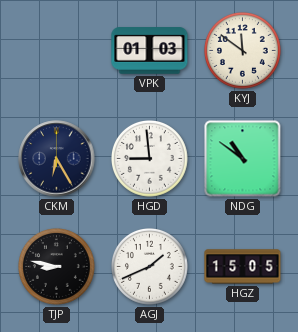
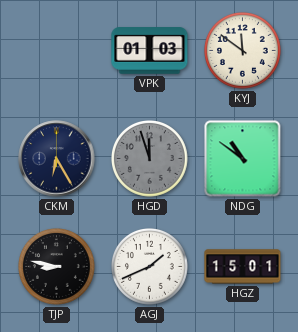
HGD: 8:59 -> 11:57 (150, 159)
HGD dial: white -> grey (150, 159)
HGZ: 15:05 -> 15:01 (243, 267)
